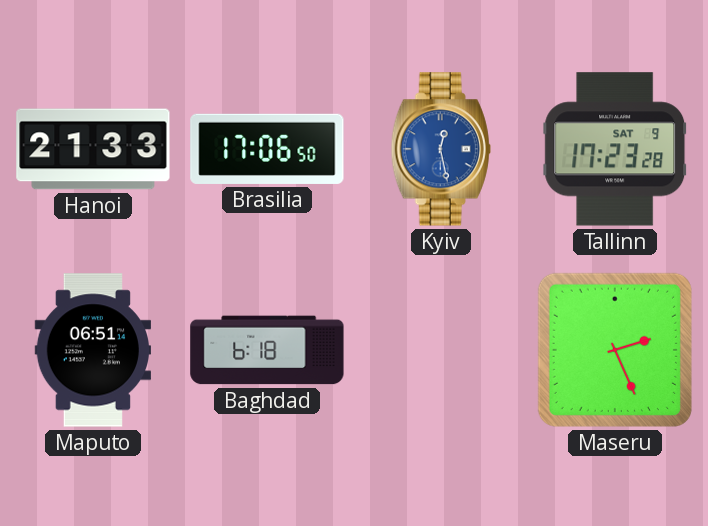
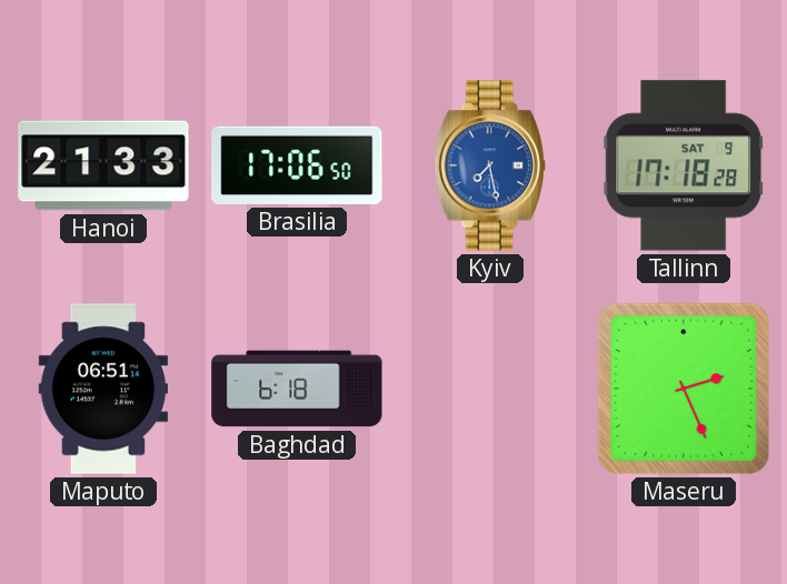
Kyiv: 12:28 -> 7:28 (490, 165)
Tallinn: 17:23 -> 17:18 (684, 165)
